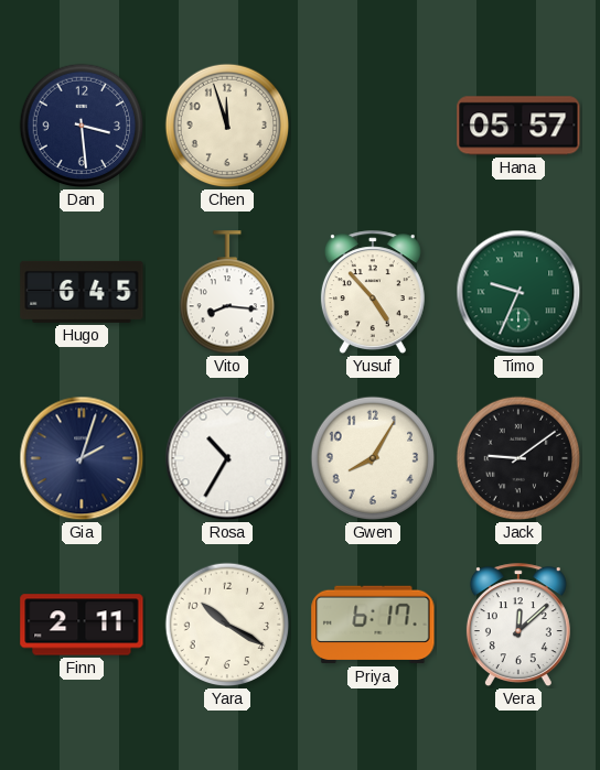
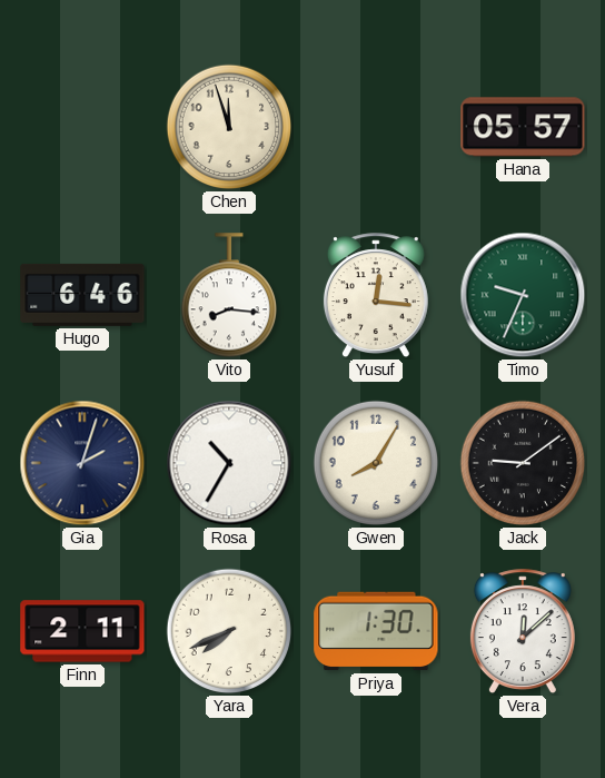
Dan: 3:29 -> none (82, 126)
Hugo: 6:45 -> 6:46 (82, 295)
Yusuf: 4:53 -> 12:16 (376, 296)
Yara: 10:20 -> 7:41 (229, 631)
Priya: 6:17 -> 1:30 (376, 631)
